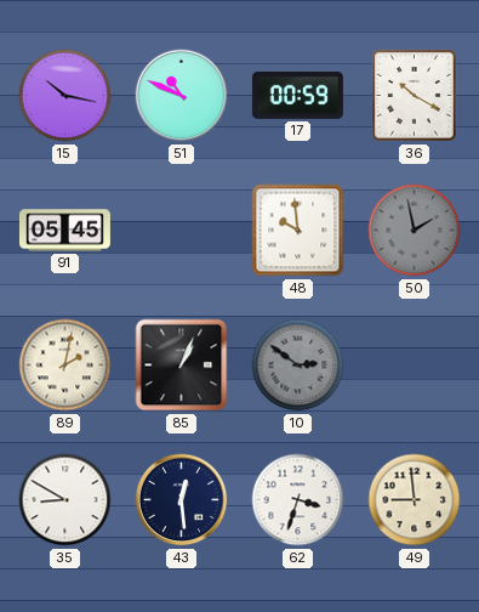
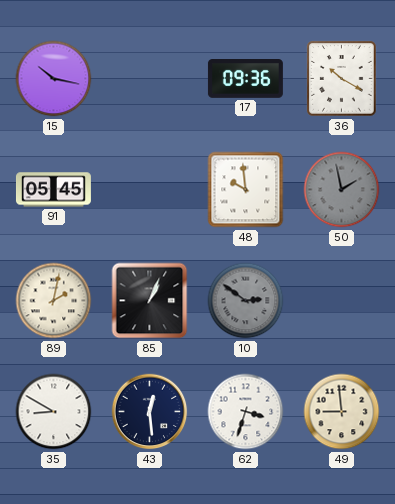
51: 10:49 -> none (182, 96)
17: 00:59 -> 09:36 (245, 79)
